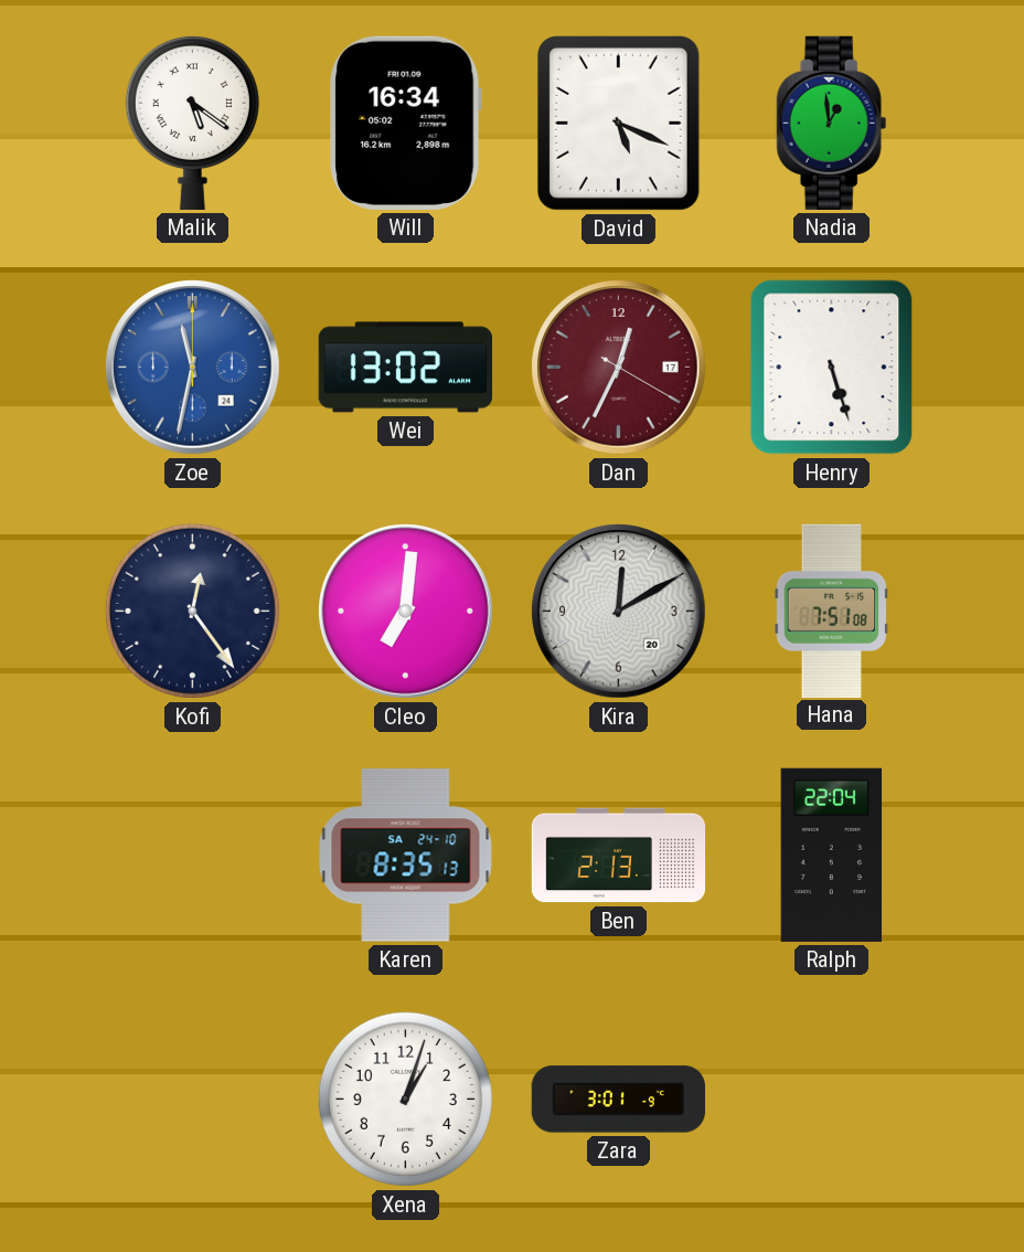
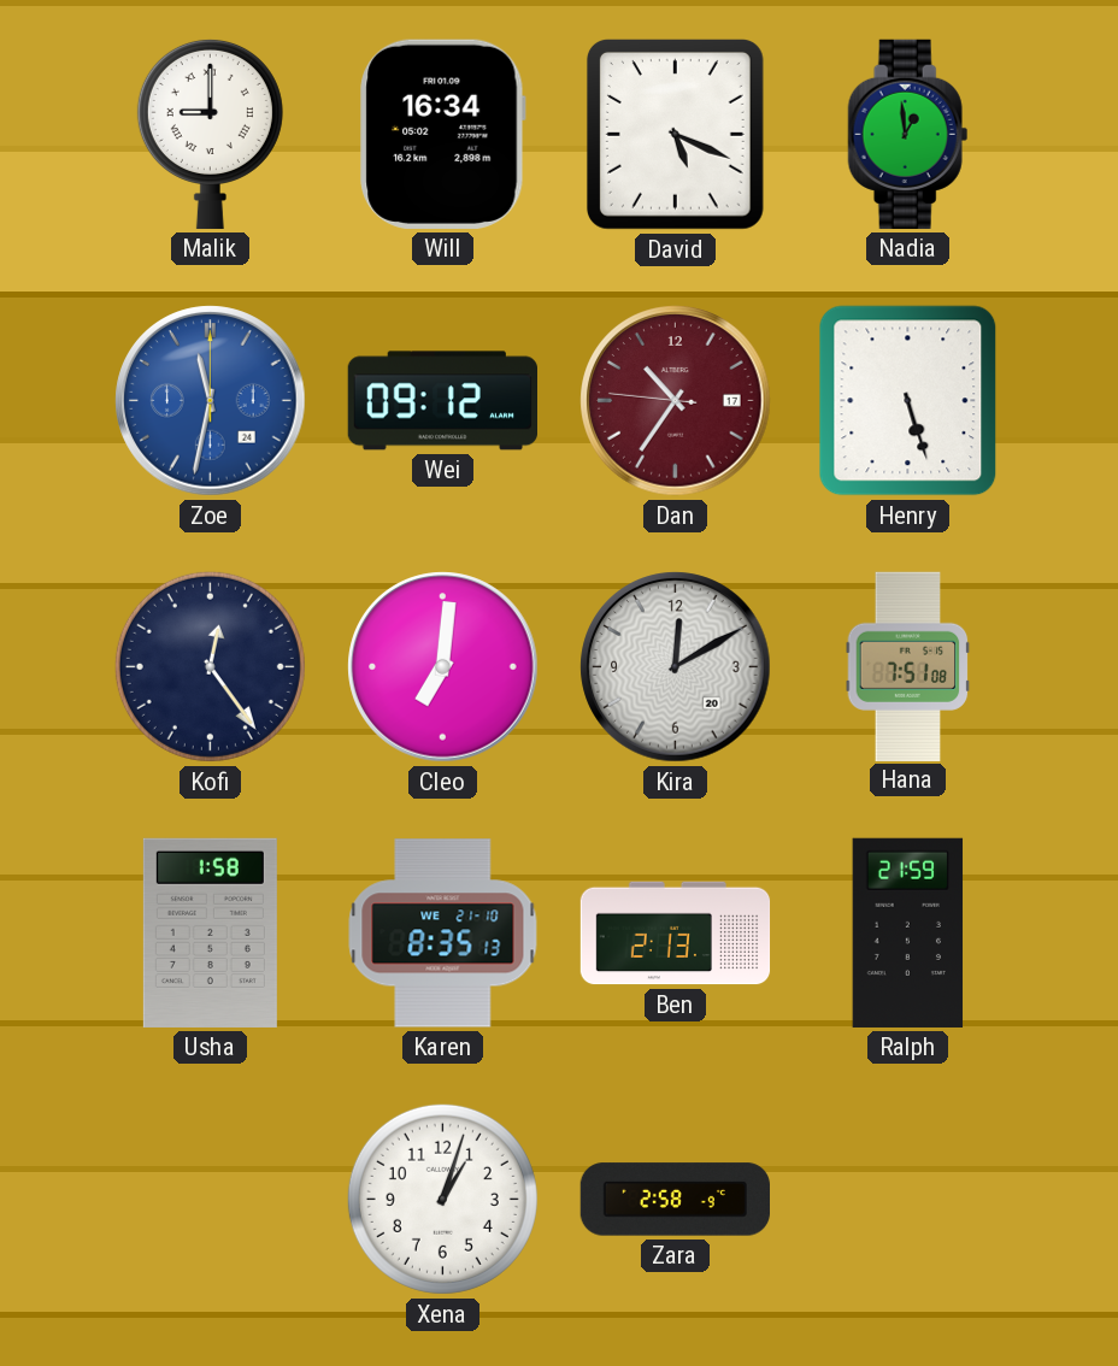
Malik: 5:21 -> 9:00 (210, 134)
Wei: 13:02 -> 09:12 (442, 401)
Dan: 12:34 -> 10:35 (676, 401)
Usha: none -> 1:58 (210, 932)
Karen date: SA 24-10 -> WE 21-10 (443, 934)
Ralph: 22:04 -> 21:59 (908, 932)
Zara: 3:01 -> 2:58 (675, 1200)
